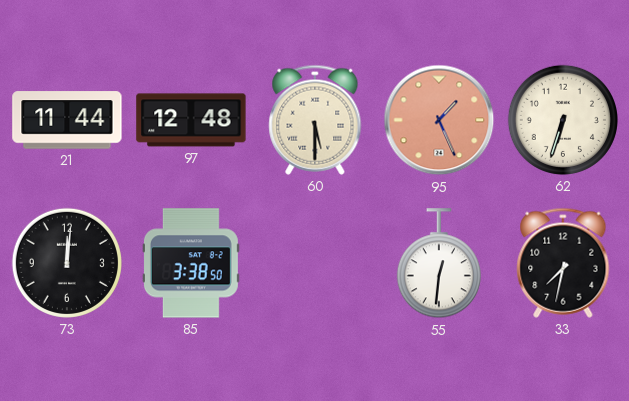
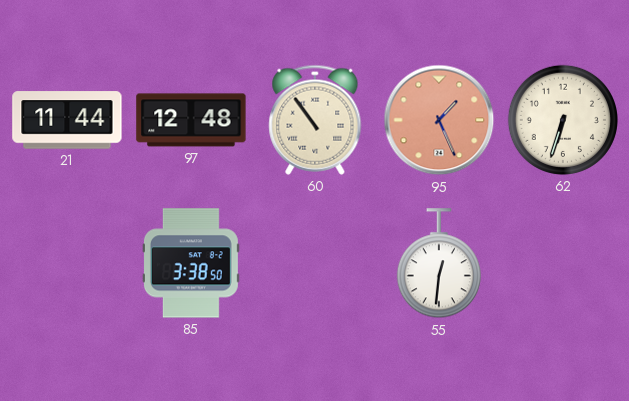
60: 5:30 -> 10:54 (315, 120)
73: 12:01 -> none (67, 263)
33: 7:32 -> none (563, 263)
